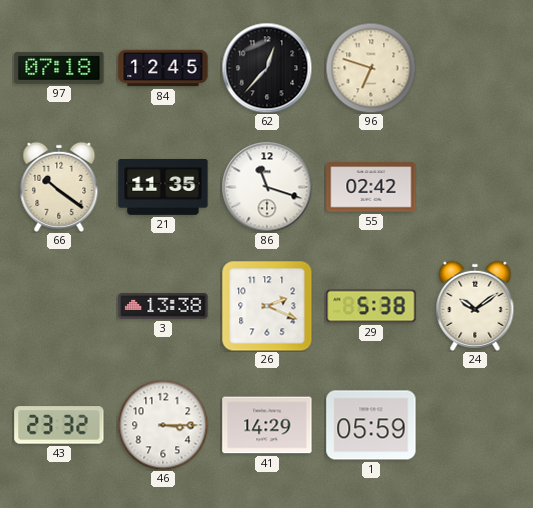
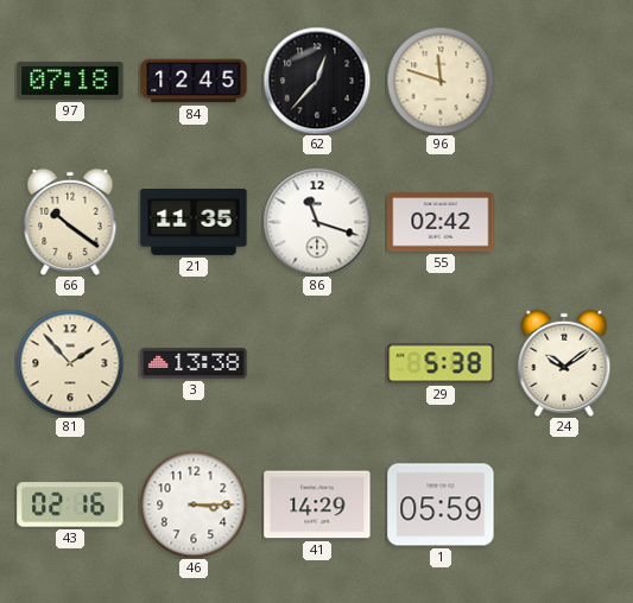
96: 6:48 -> 11:48 (441, 81)
81: none -> 1:53 (70, 363)
26: 2:19 -> none (267, 306)
43: 23:32 -> 02:16 (70, 504)
